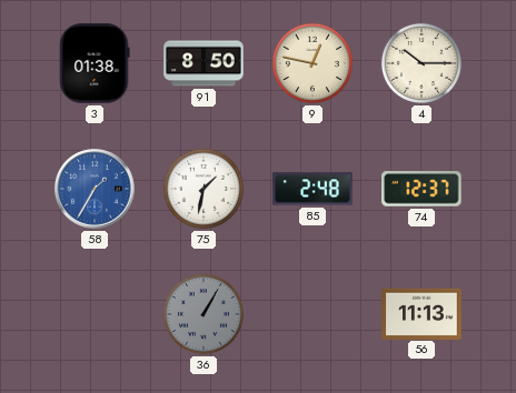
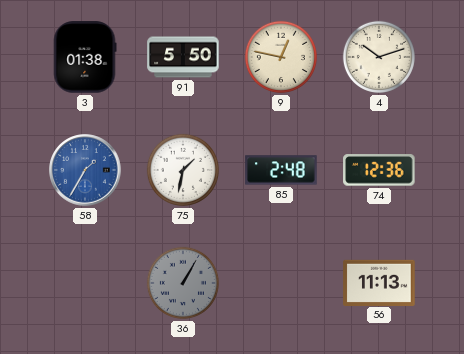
91: 8:50 -> 5:50 (183, 57)
4: 10:15 -> 10:12 (379, 57)
74: 12:37 -> 12:36 (379, 170)
